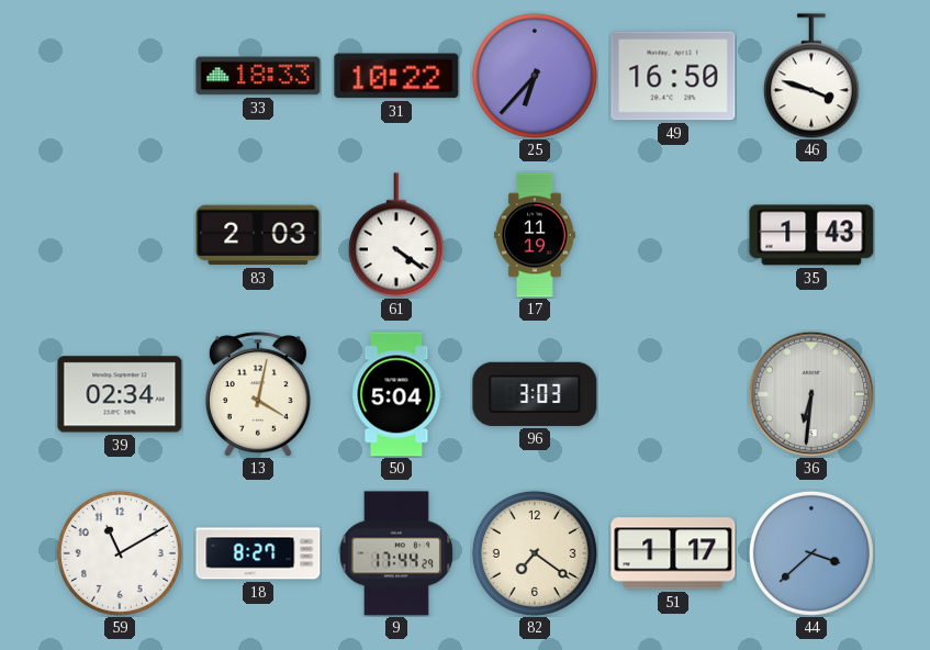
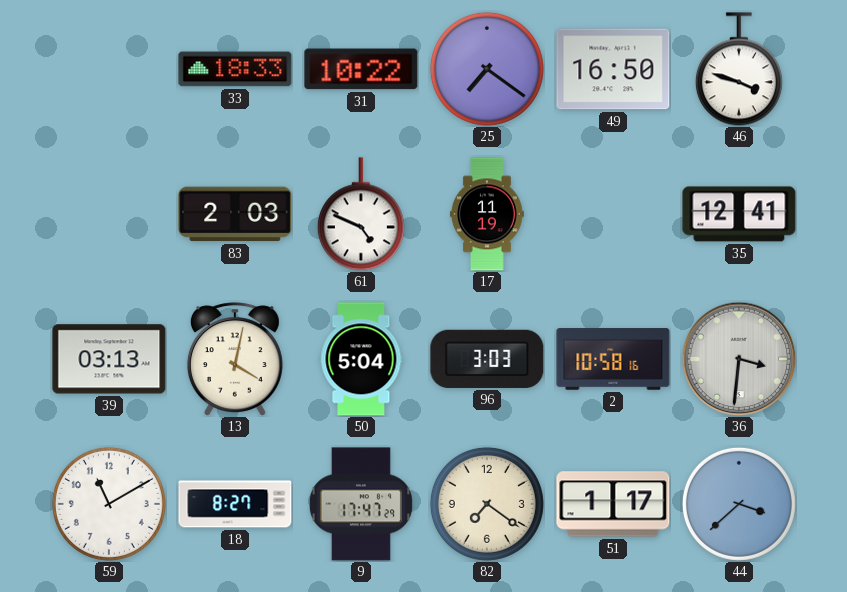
25: 6:37 -> 7:21 (487, 69)
61: 4:21 -> 4:49 (361, 214)
35: 1:43 -> 12:41 (739, 214)
39: 02:34 -> 03:13 (109, 359)
2: none -> 10:58 (613, 359)
36: 6:31 -> 3:31 (739, 359)
9: 17:44 -> 17:47 (361, 504)
